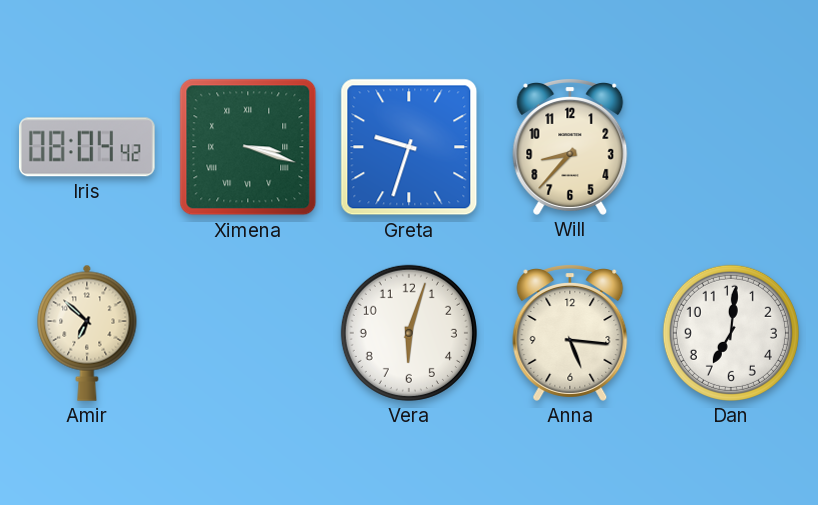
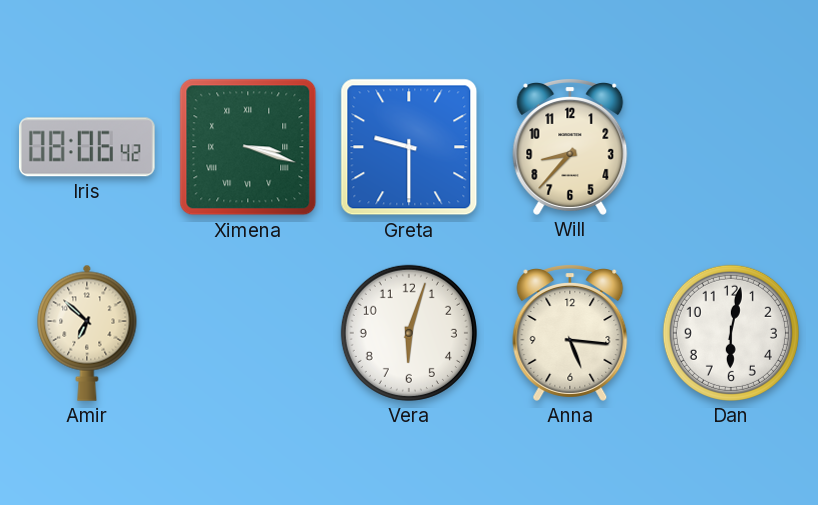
Iris: 08:04 -> 08:06 (87, 147)
Greta: 9:33 -> 9:30 (409, 147)
Dan: 7:01 -> 6:02 (731, 333)
